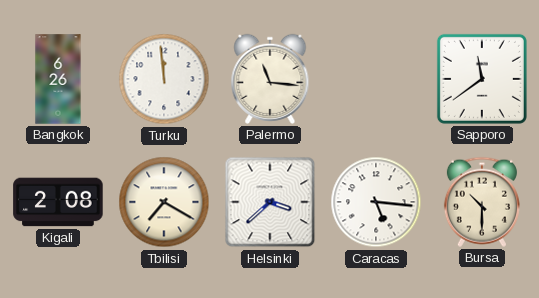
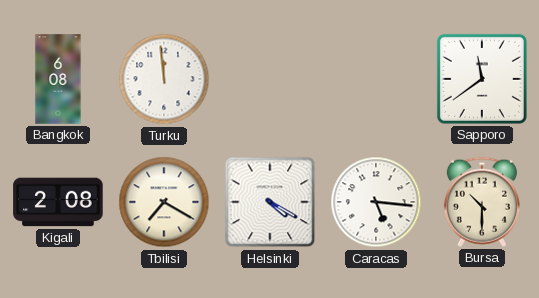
Bangkok: 6:26 -> 6:08 (58, 79)
Palermo: 11:16 -> none (270, 79)
Helsinki: 3:38 -> 4:20 (270, 202)
